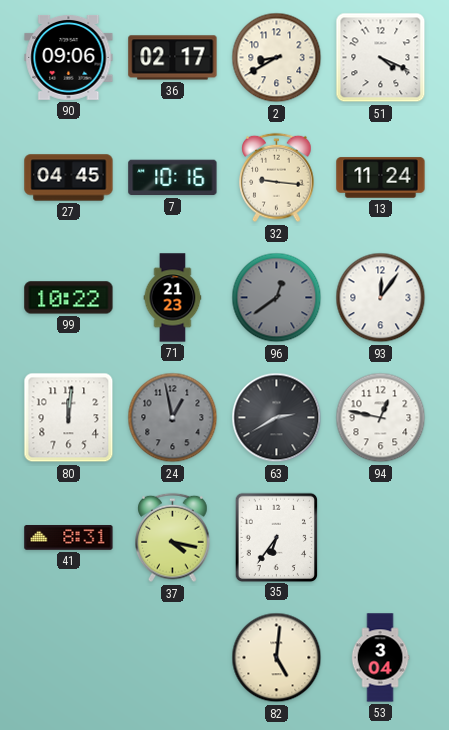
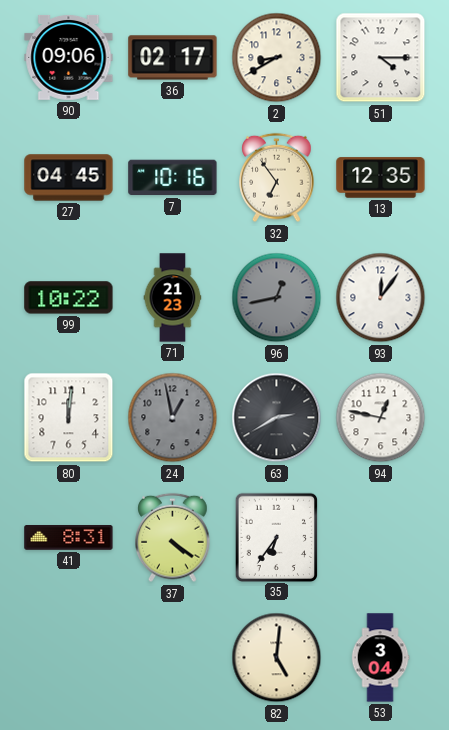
51: 4:19 -> 4:15 (381, 58)
32: 9:16 -> 6:54 (277, 178)
13: 11:24 -> 12:35 (381, 178)
96: 12:39 -> 12:43 (277, 298)
37: 4:17 -> 4:21 (173, 538)
